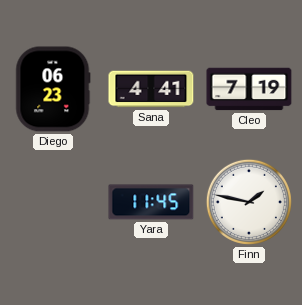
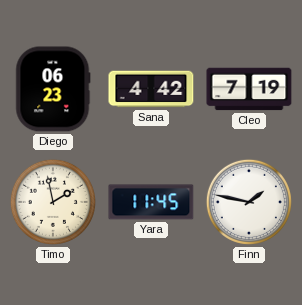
Sana: 4:41 -> 4:42 (151, 89)
Timo: none -> 1:58 (53, 202)
